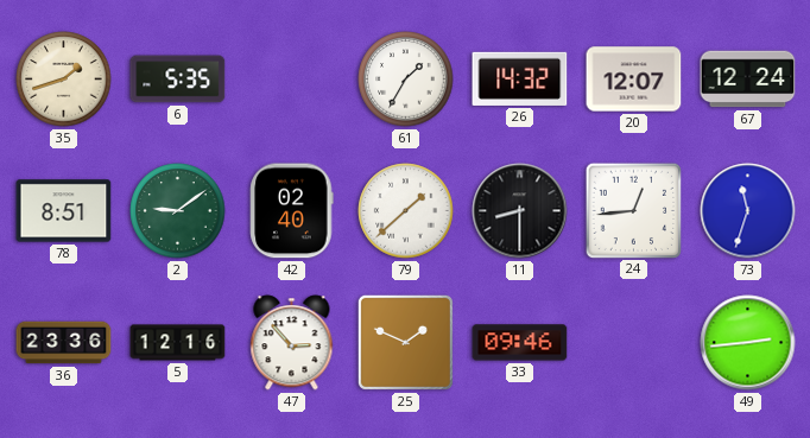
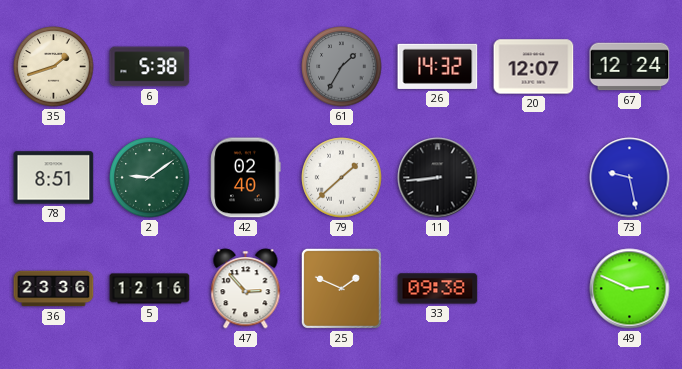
6: 5:35 -> 5:38 (150, 67)
61 dial: white -> grey (342, 67)
11: 8:30 -> 8:44 (438, 178)
24: 12:44 -> none (633, 210)
73: 11:33 -> 9:28 (630, 178)
33: 09:46 -> 09:38 (438, 289)
49: 2:44 -> 2:49 (630, 289)
